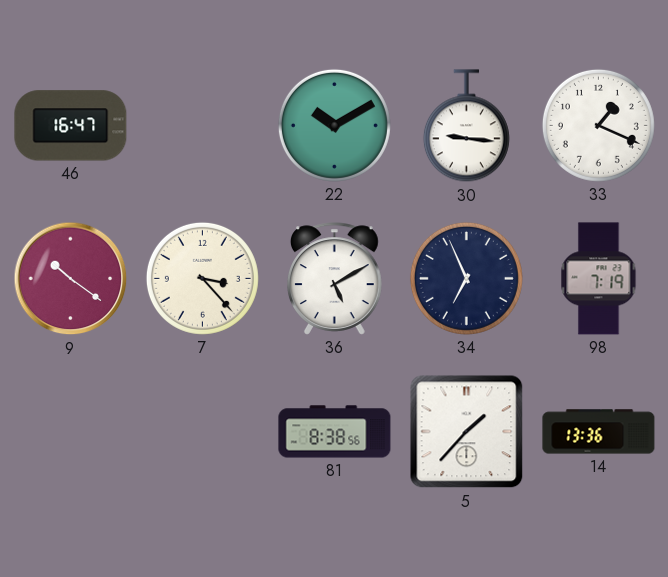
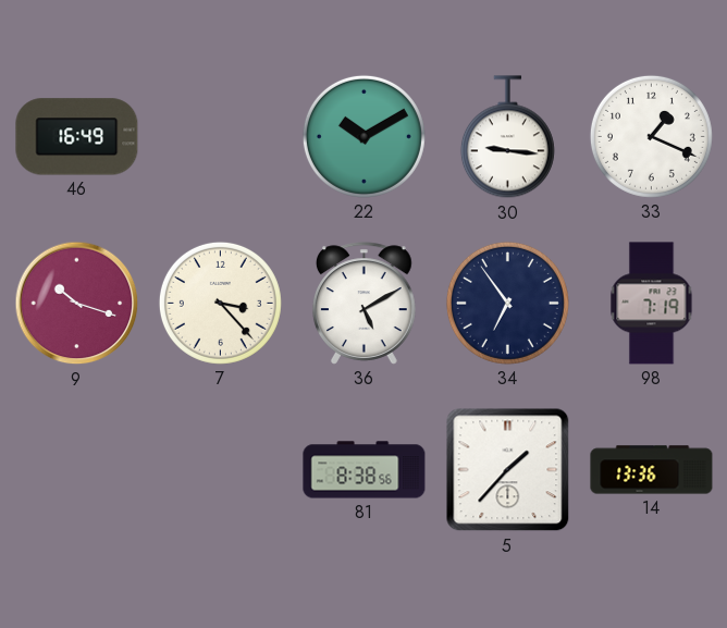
46: 16:47 -> 16:49 (77, 137)
9: 10:21 -> 10:18 (77, 304)
34: 6:56 -> 6:54 (507, 303)
